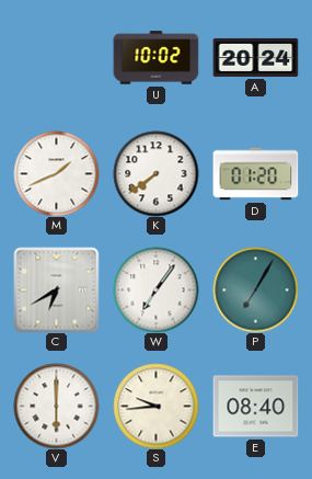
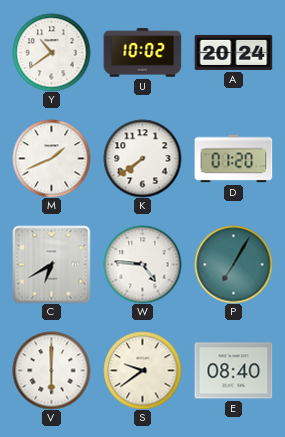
Y: none -> 10:39 (51, 52)
W: 7:06 -> 4:46 (142, 264)
S: 9:44 -> 9:39 (142, 370)
